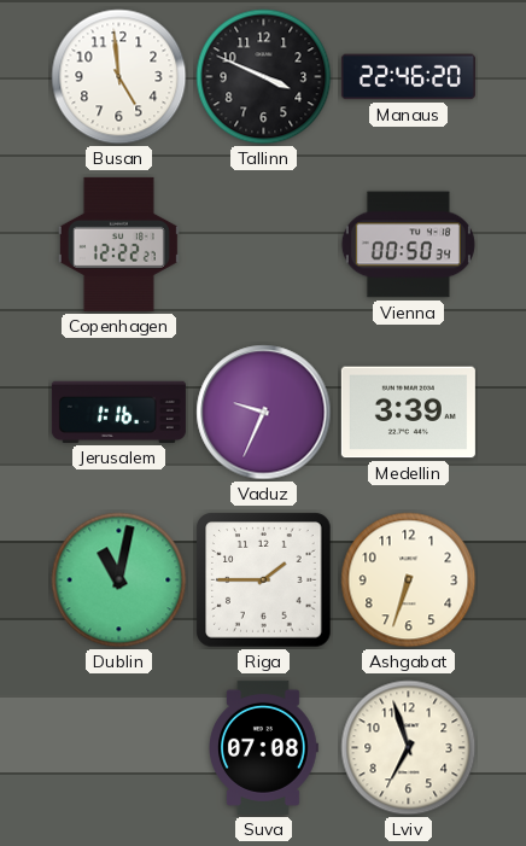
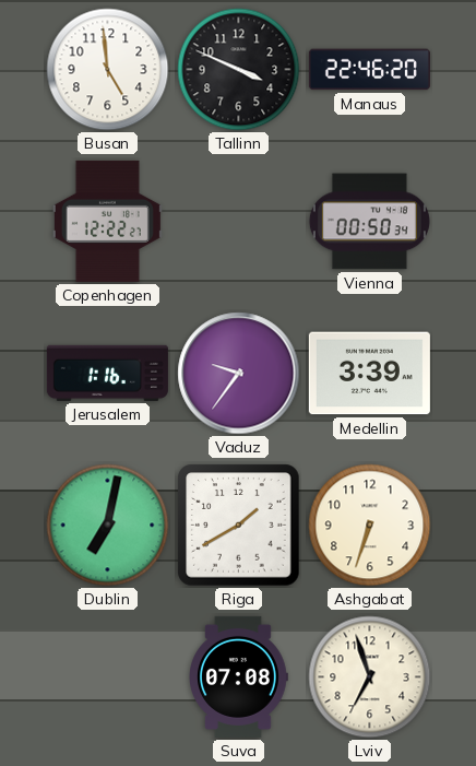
Vaduz: 9:34 -> 9:36 (239, 374)
Dublin: 11:02 -> 7:02 (108, 526)
Riga: 1:45 -> 1:40 (239, 526)
